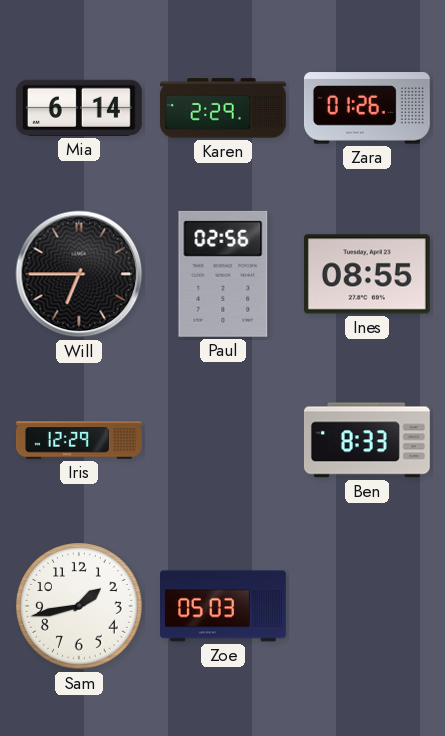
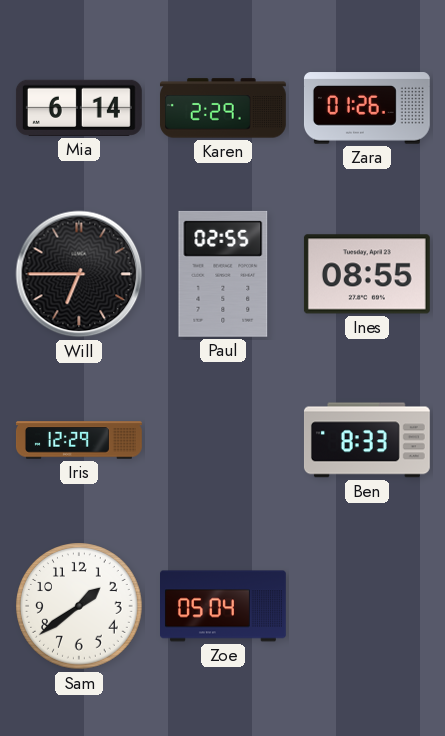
Paul: 02:56 -> 02:55 (223, 274)
Sam: 1:43 -> 1:39 (79, 606)
Zoe: 05:03 -> 05:04 (224, 606)
